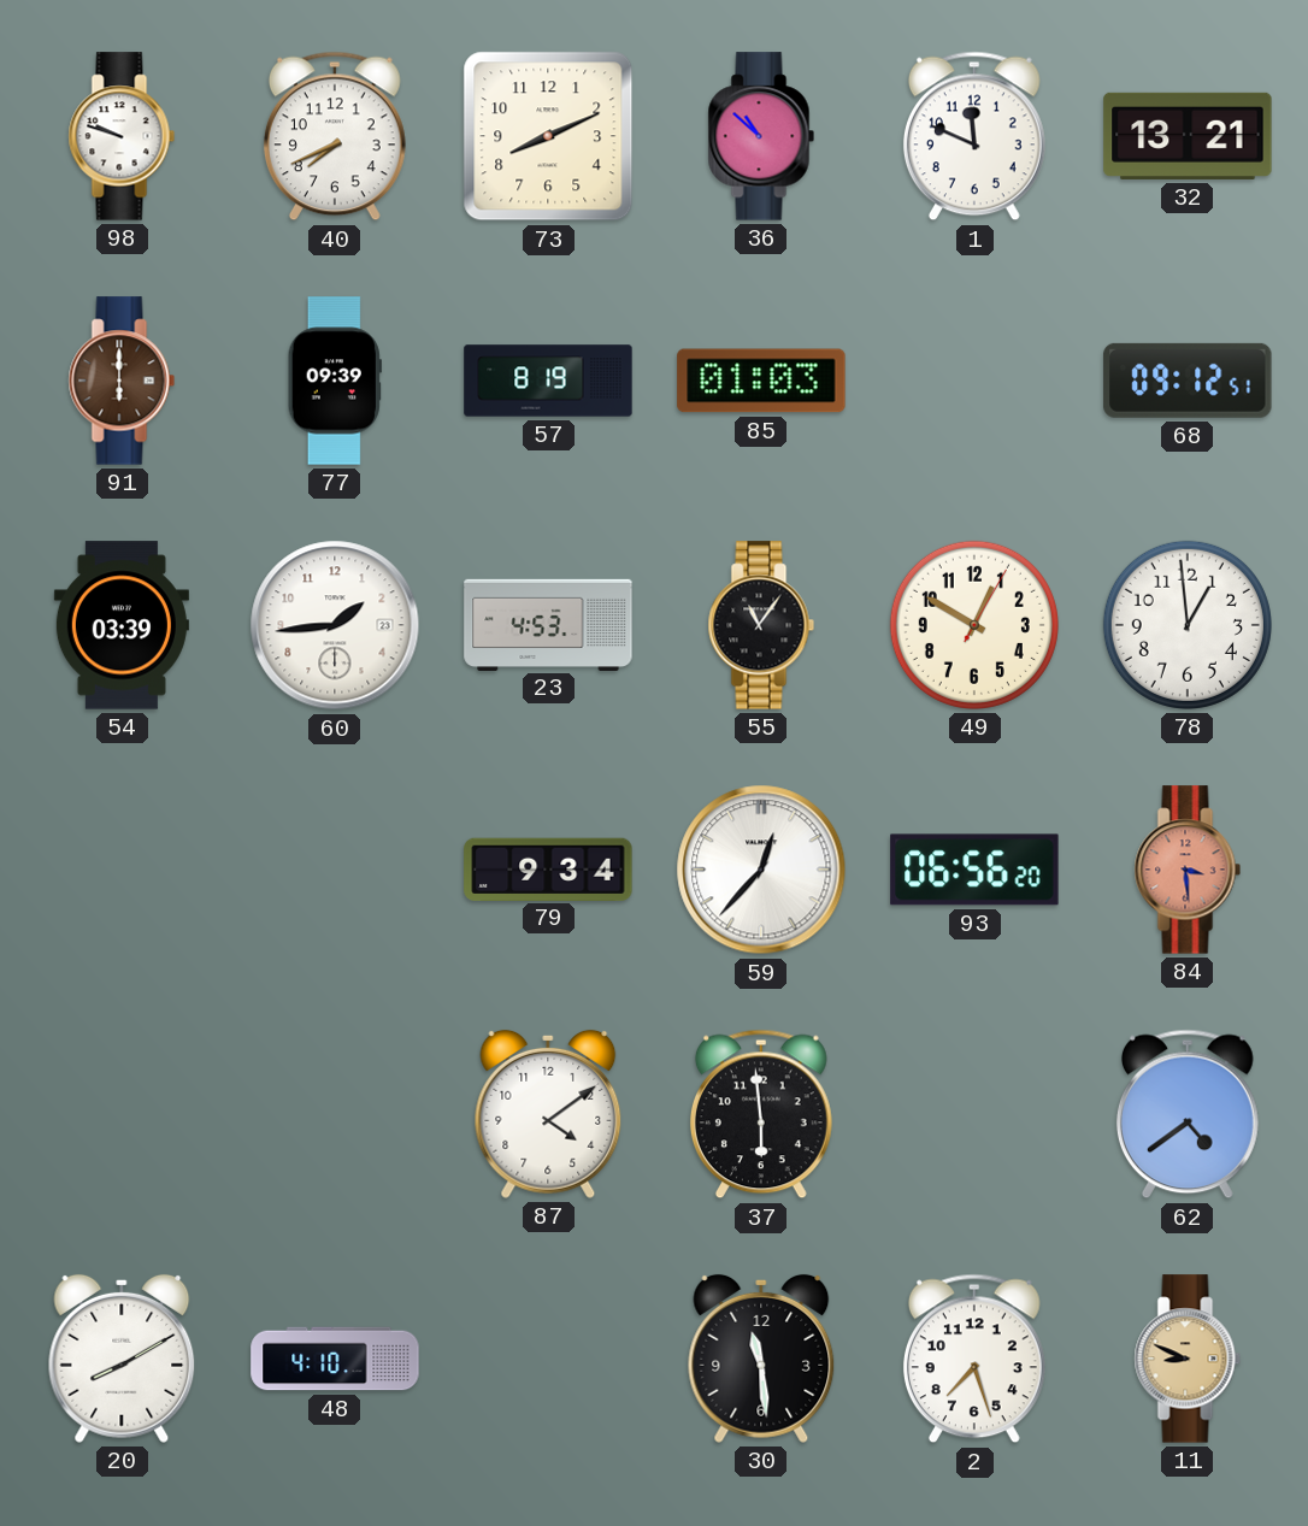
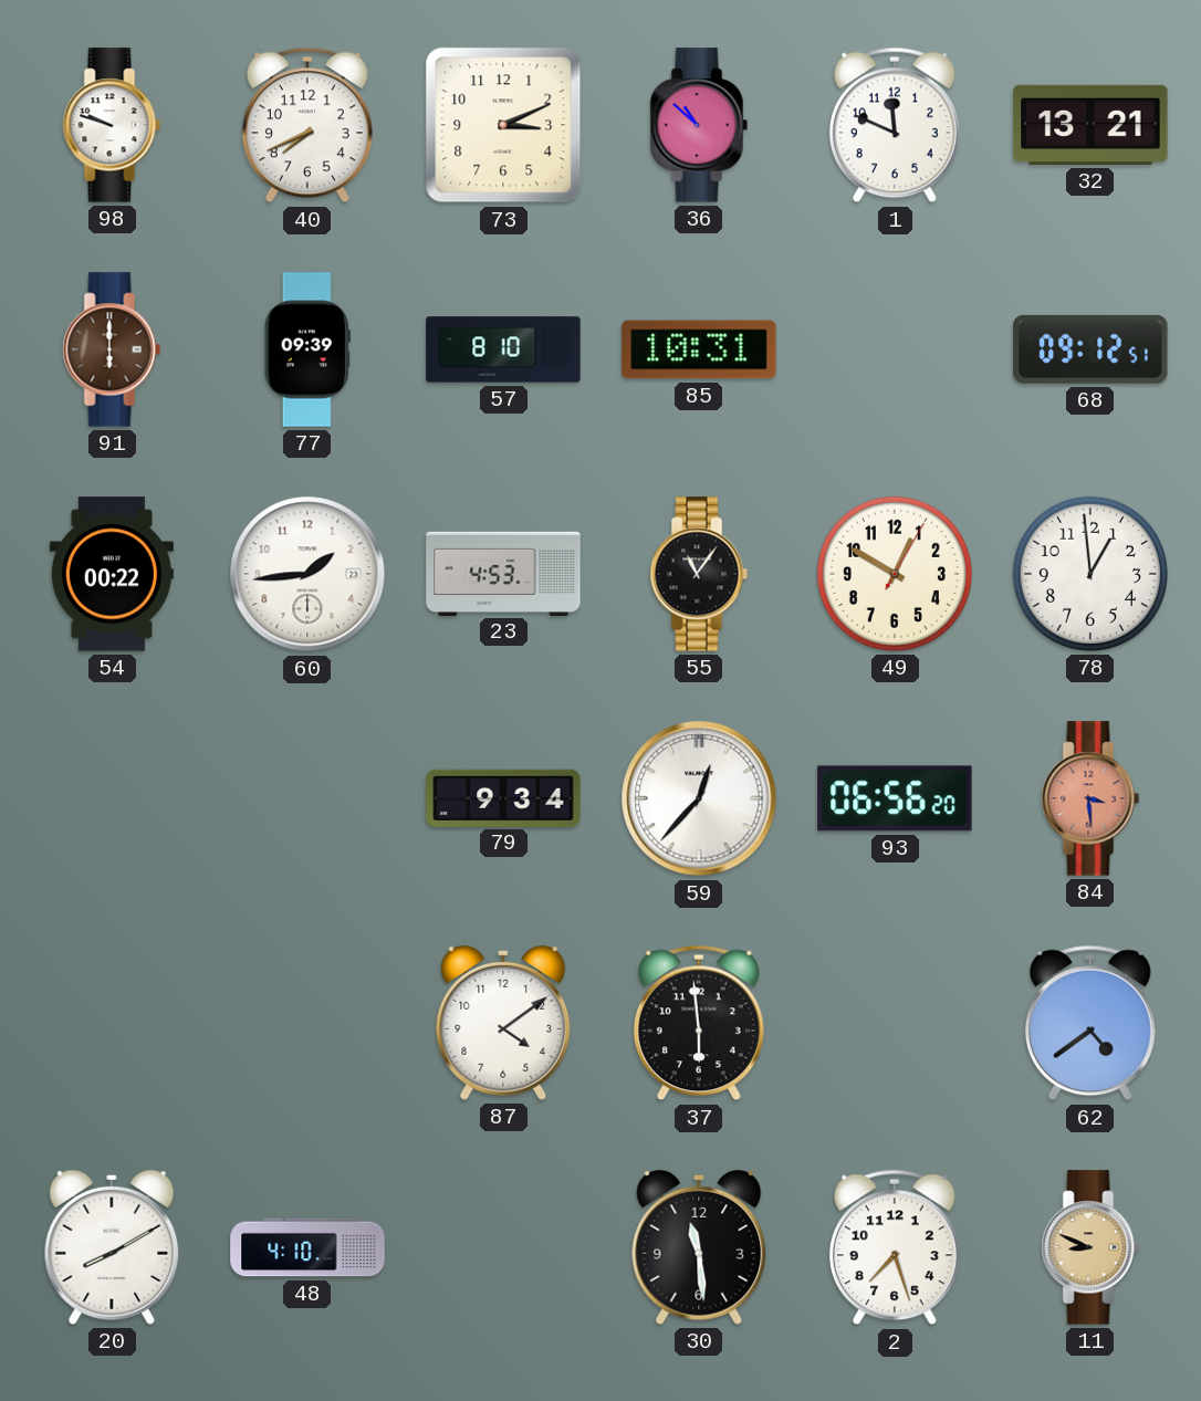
73: 8:11 -> 3:11 (503, 125)
57: 8:19 -> 8:10 (503, 349)
85: 01:03 -> 10:31 (699, 349)
54: 03:39 -> 00:22 (112, 574)
